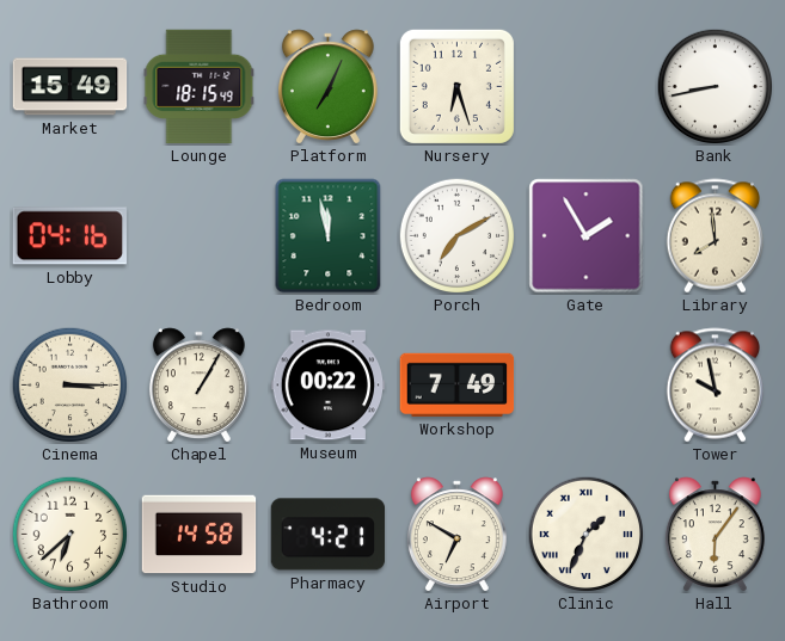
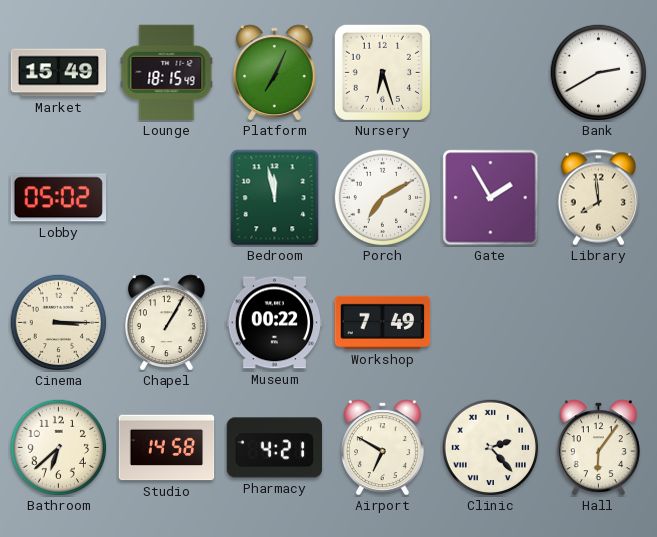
Bank: 8:43 -> 2:40 (598, 72)
Lobby: 04:16 -> 05:02 (58, 198)
Tower: 9:58 -> none (715, 386)
Clinic: 1:34 -> 2:23 (490, 447)
